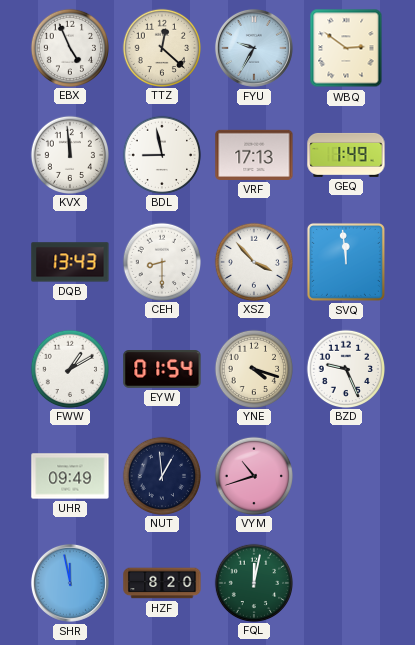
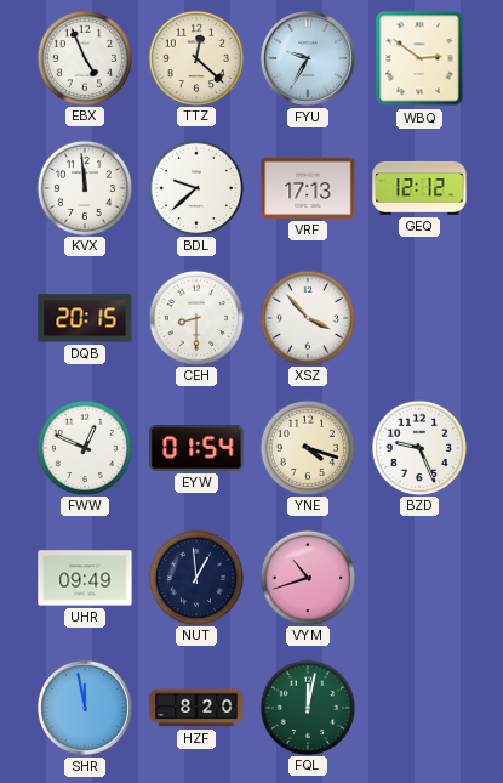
BDL: 8:58 -> 9:38 (195, 187)
GEQ: 1:49 -> 12:12 (419, 188)
DQB: 13:43 -> 20:15 (85, 318)
SVQ: 11:59 -> none (346, 262)
FWW: 1:10 -> 12:49 (84, 447)
